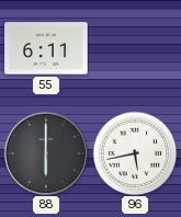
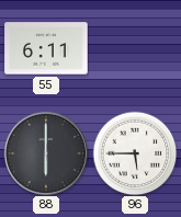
96: 5:43 -> 5:45 (135, 153)
